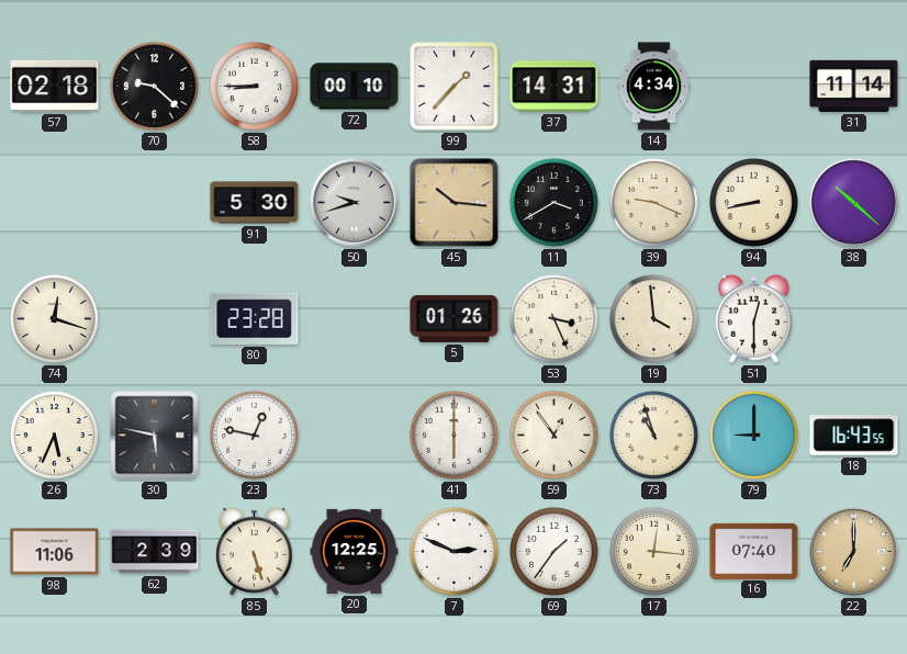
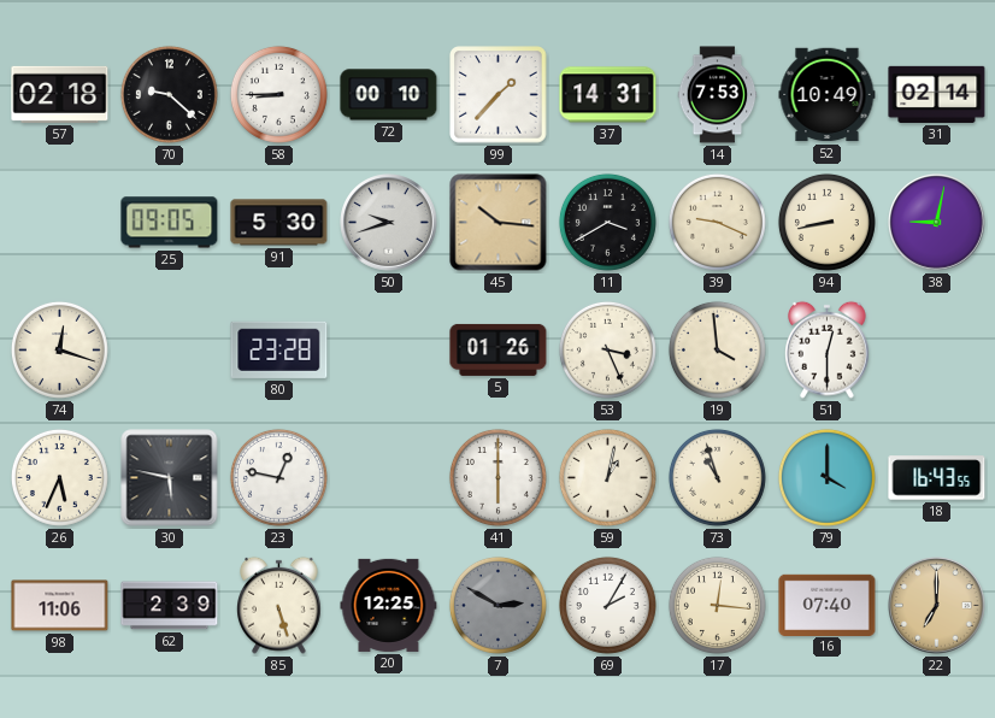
14: 4:34 -> 7:53 (718, 95)
52: none -> 10:49 (828, 95)
31: 11:14 -> 02:14 (937, 94)
25: none -> 09:05 (170, 223)
38: 10:22 -> 9:02 (937, 223)
59: 12:54 -> 1:02 (607, 477)
79: 9:00 -> 4:00 (826, 477)
7: 2:49 -> 2:50 (497, 605)
7 dial: white -> grey (497, 605)
69: 1:36 -> 2:05 (607, 605)
